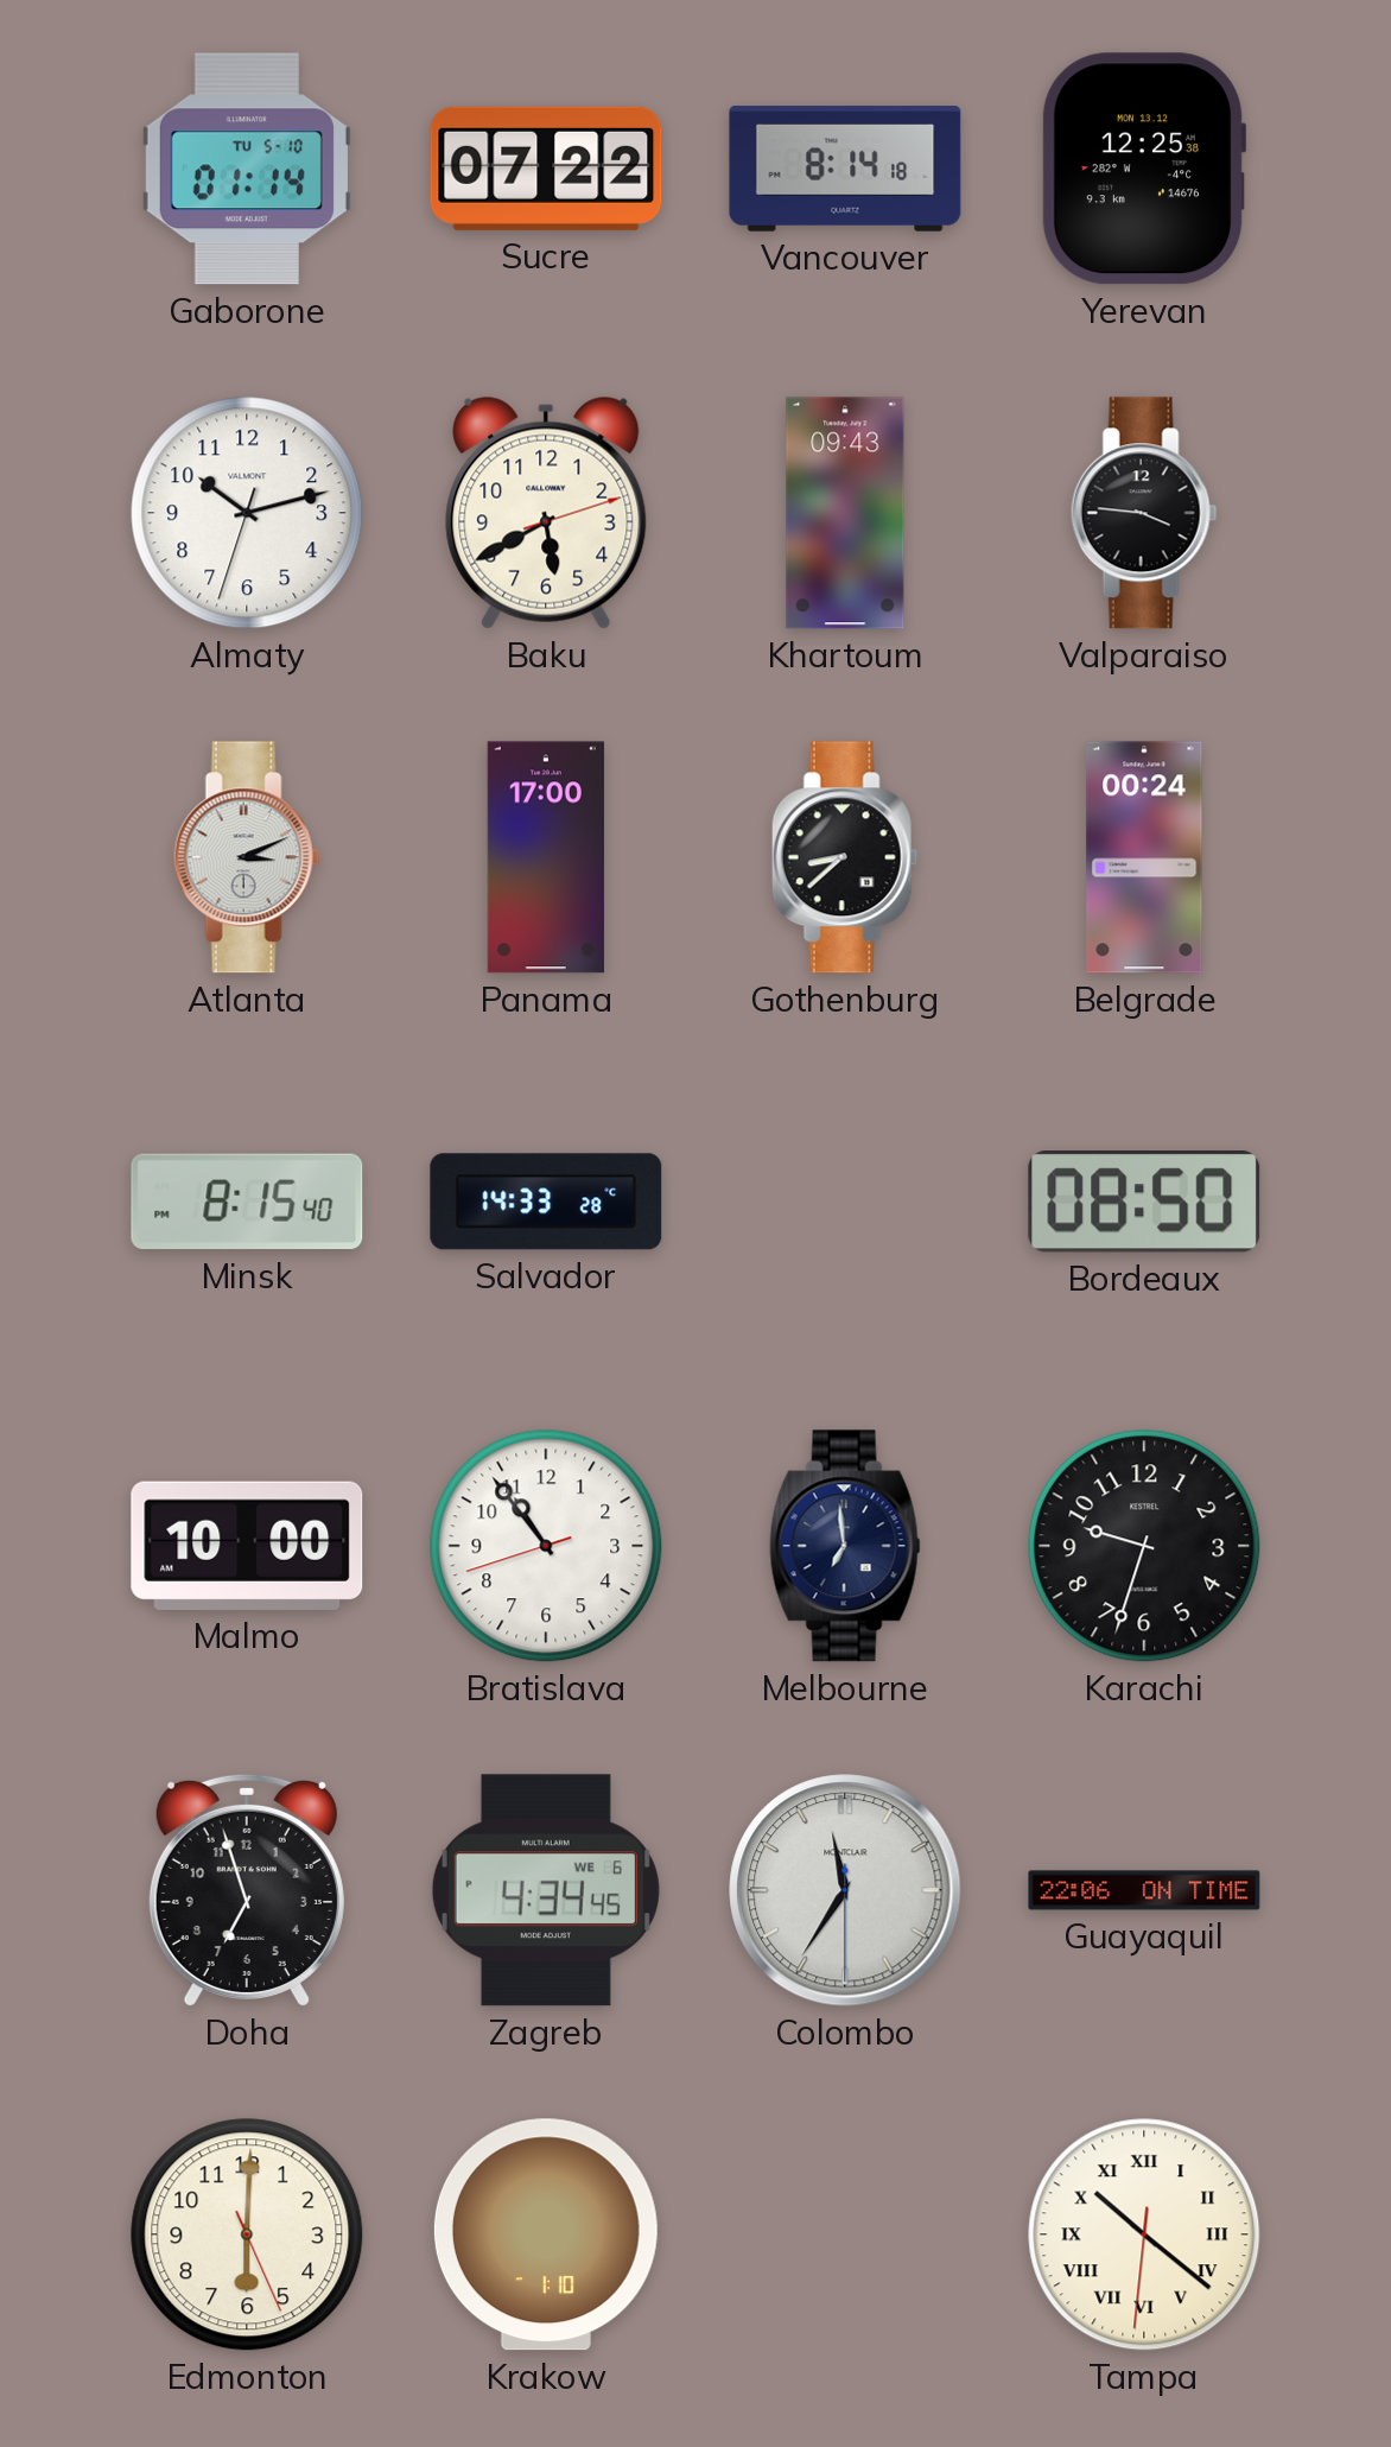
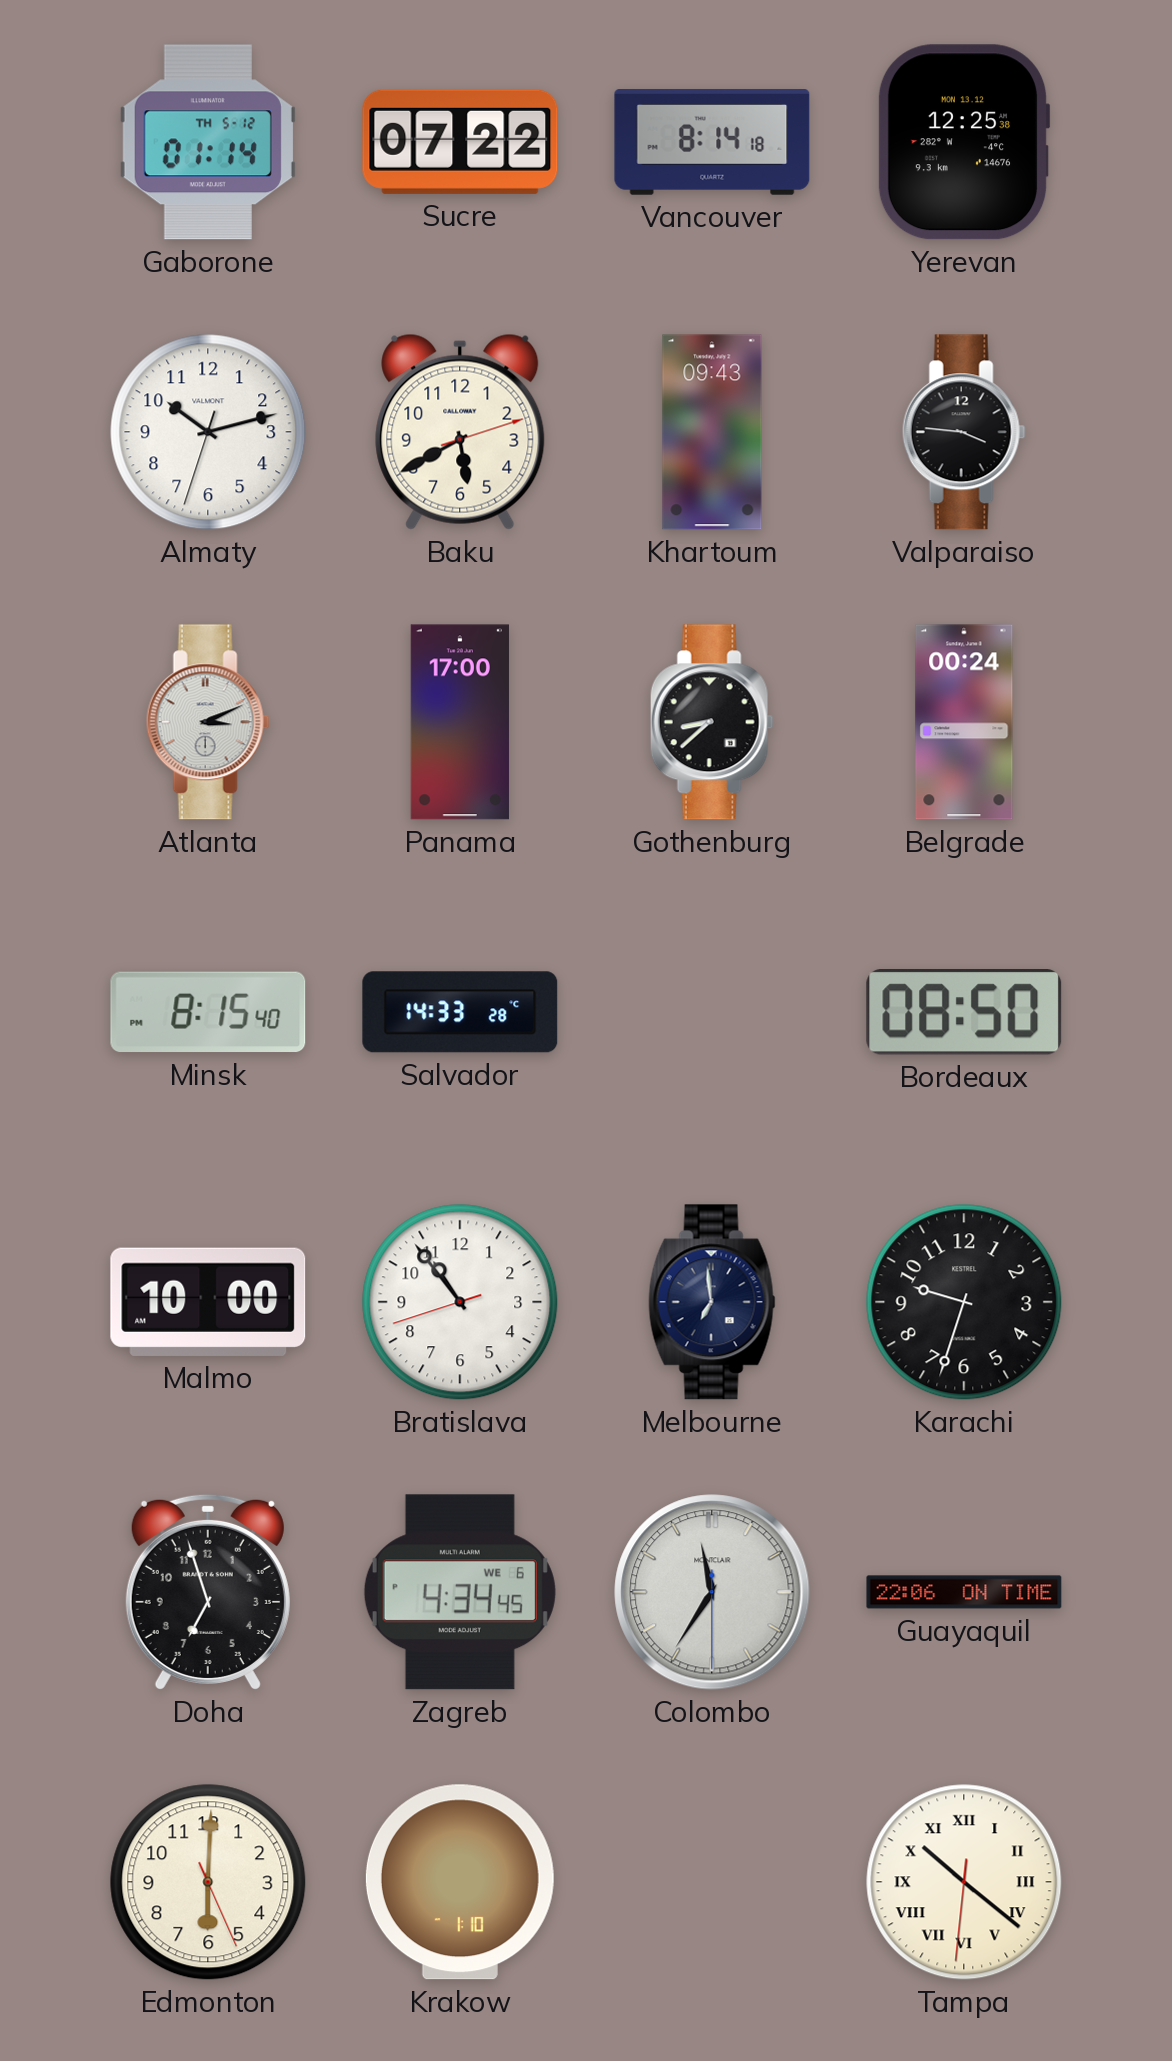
Gaborone date: TU 5-10 -> TH 5-12 (208, 142)
